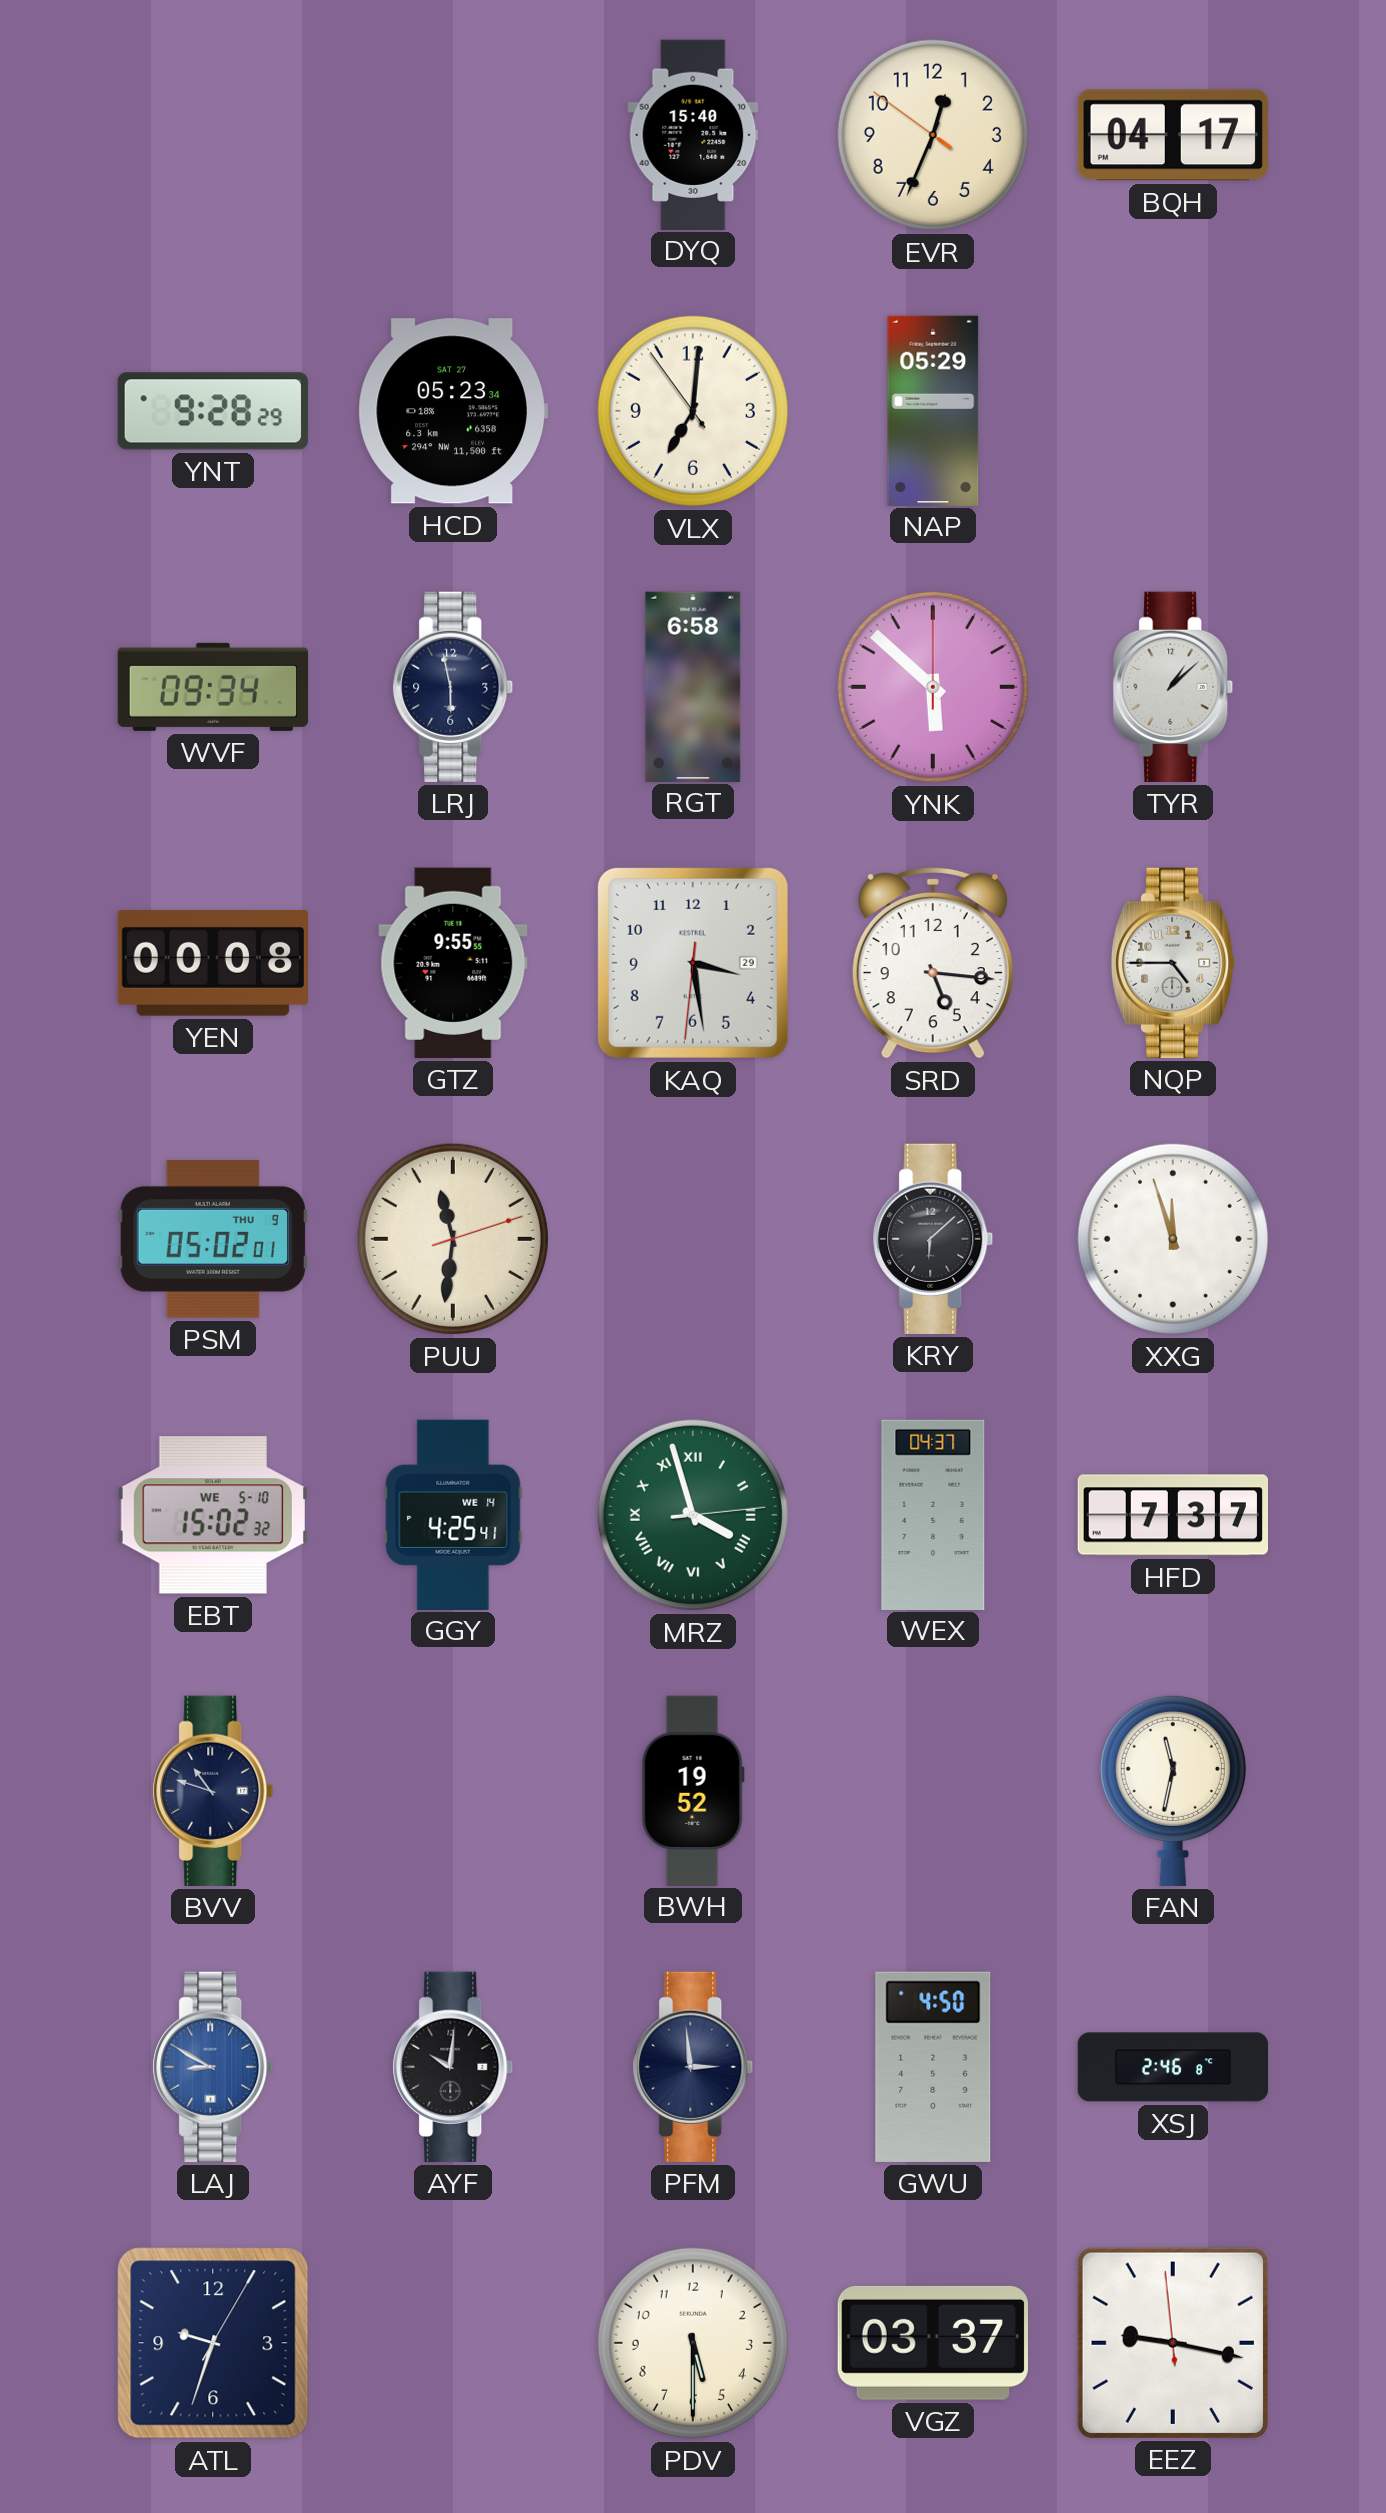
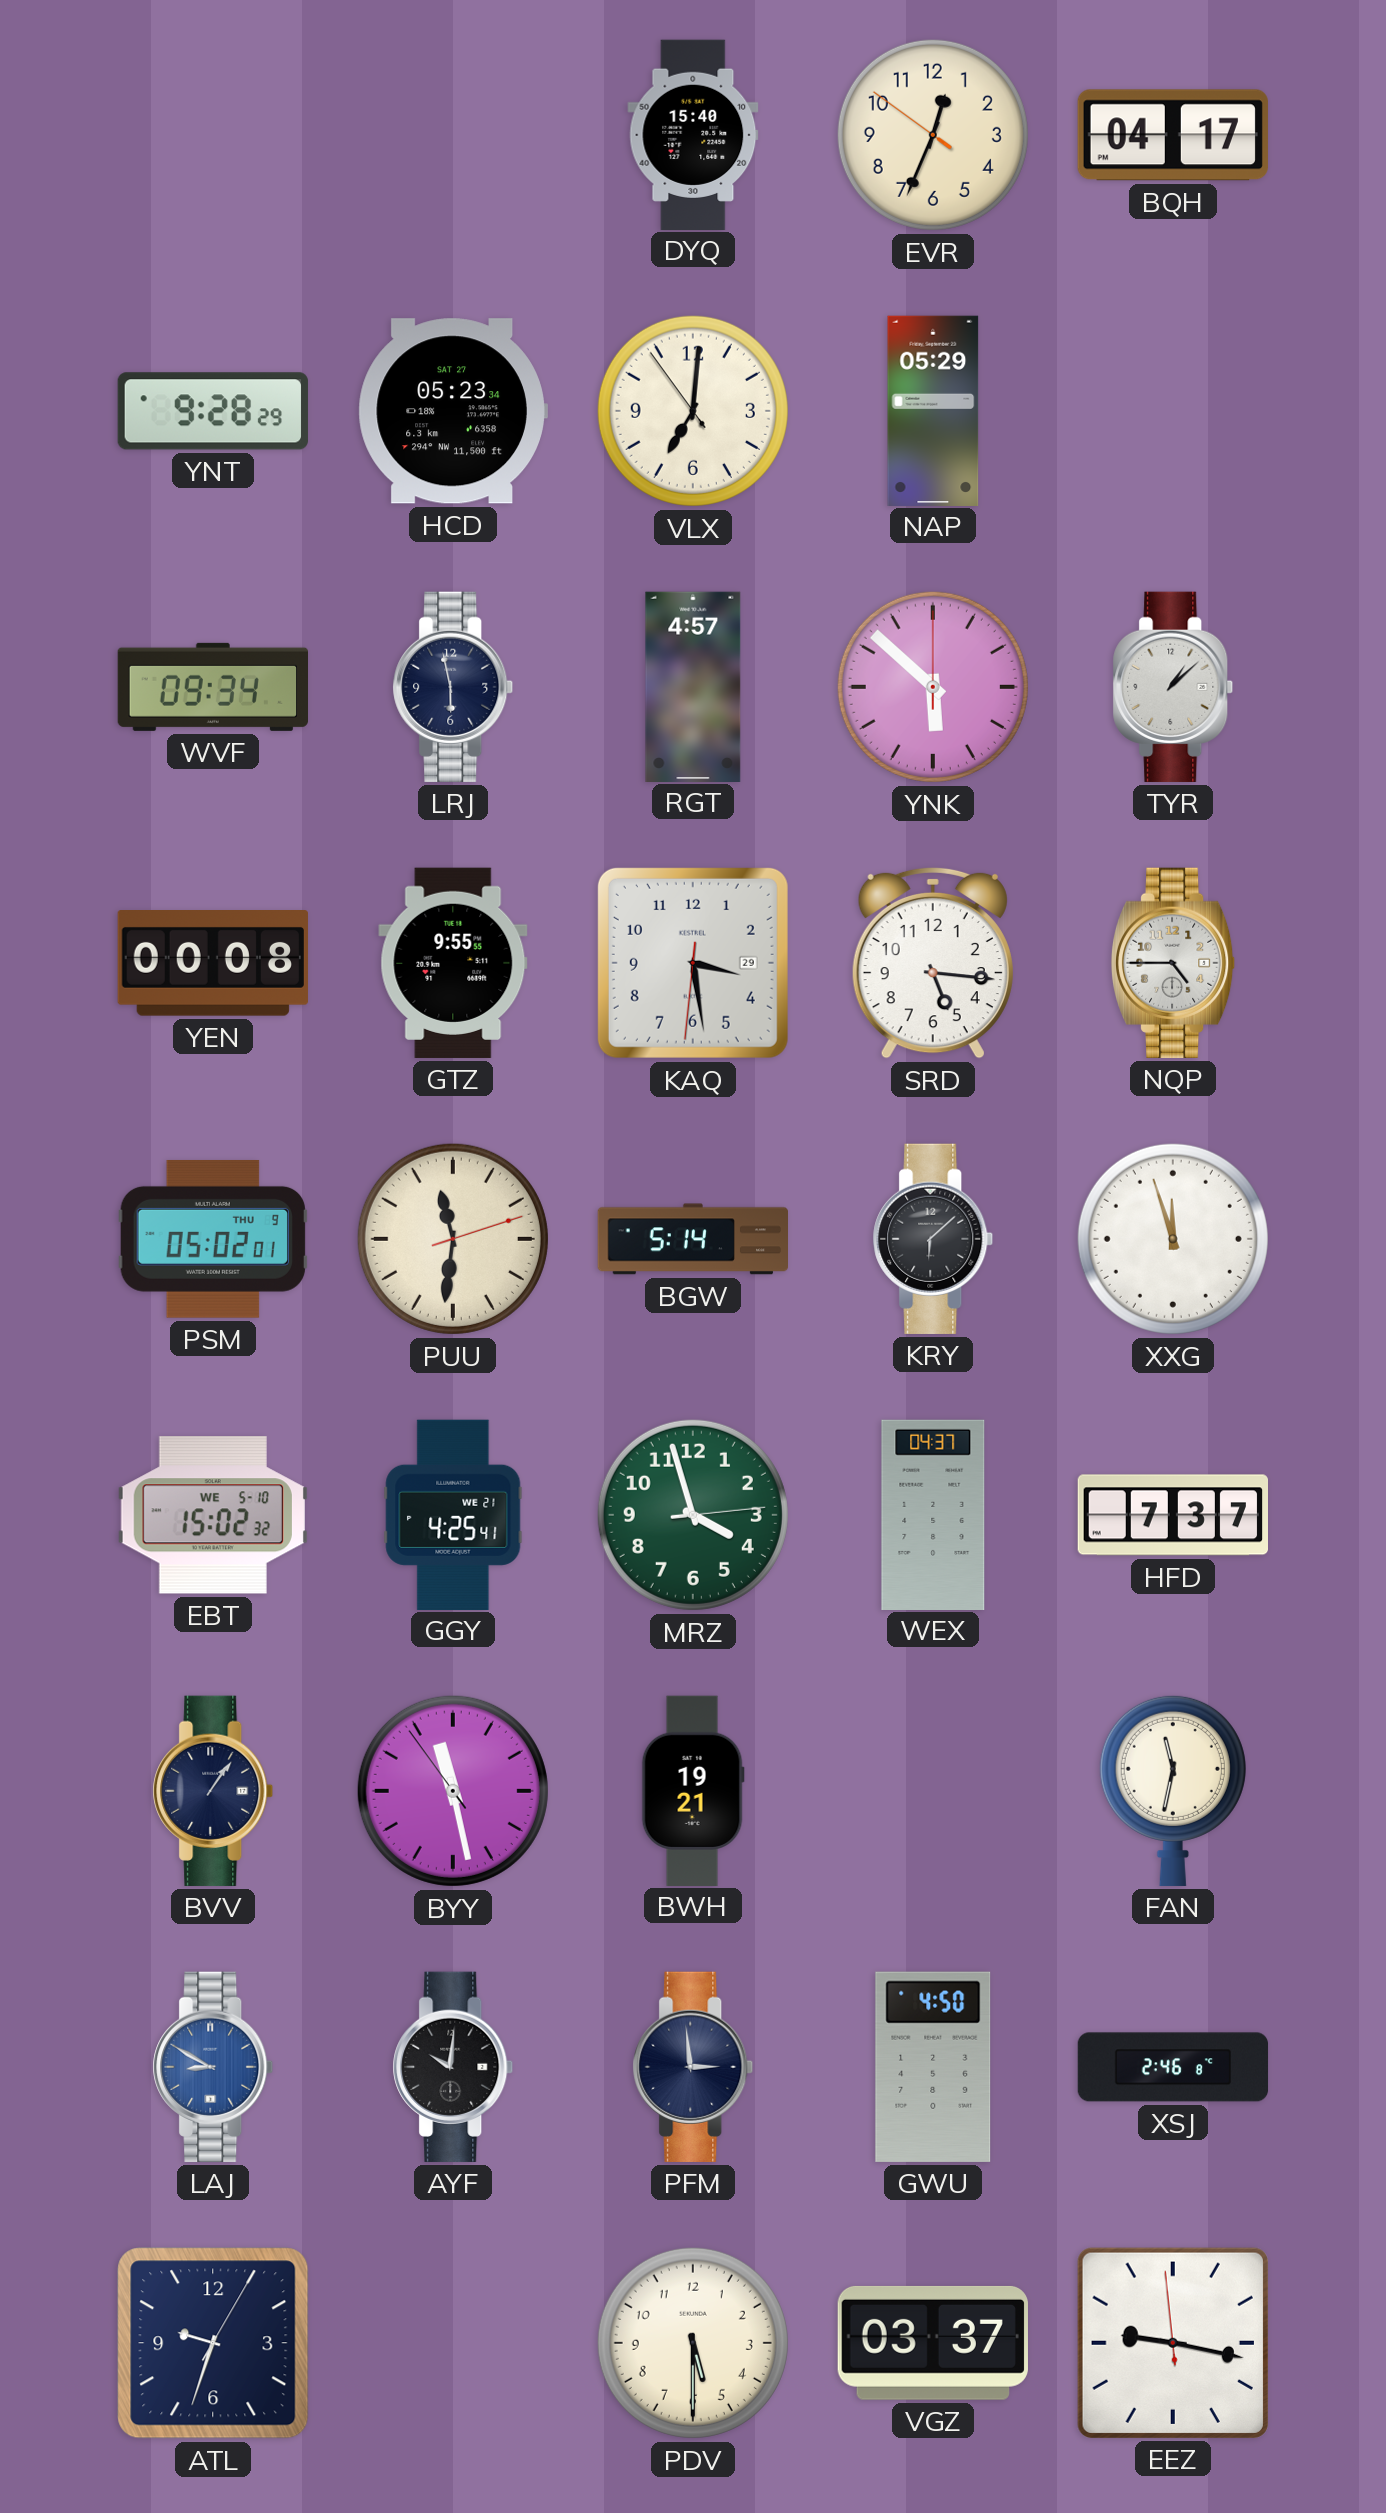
RGT: 6:58 -> 4:57 (693, 686)
BGW: none -> 5:14 (693, 1239)
GGY date: WE 14 -> WE 21 (453, 1514)
MRZ numerals: Roman -> Arabic (693, 1515)
BVV: 10:48 -> 1:06 (213, 1791)
BYY: none -> 11:27 (453, 1791)
BWH: 19:52 -> 19:21 (693, 1790)
